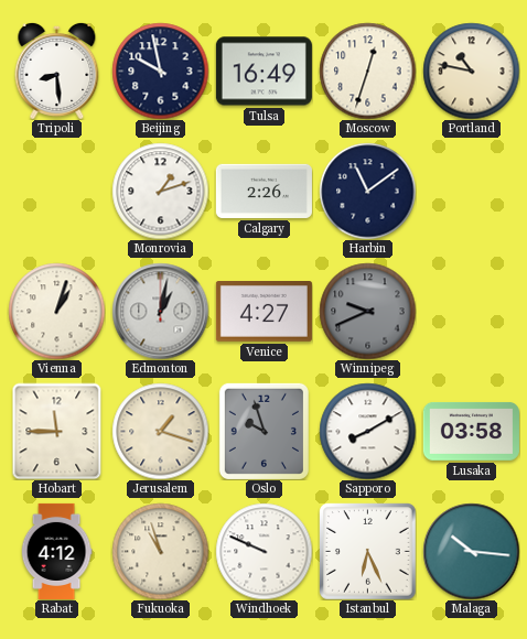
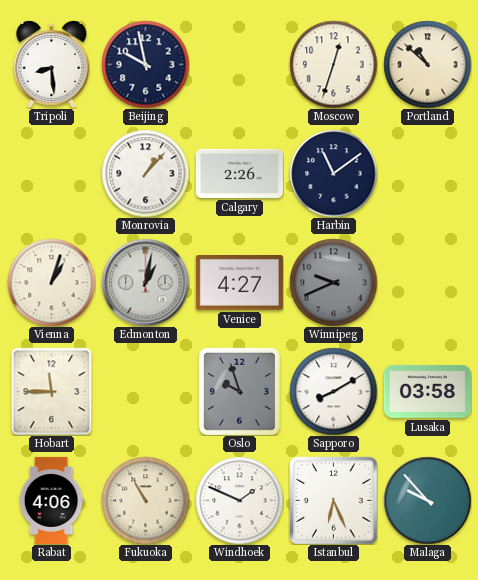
Tulsa: 16:49 -> none (263, 72)
Portland: 10:47 -> 10:52 (427, 64)
Monrovia: 1:12 -> 1:07 (145, 173)
Jerusalem: 1:18 -> none (160, 431)
Rabat: 4:12 -> 4:06 (51, 500)
Fukuoka: 10:57 -> 10:55 (145, 500)
Windhoek: 9:49 -> 1:49 (239, 500)
Malaga: 10:16 -> 9:53 (427, 500)
